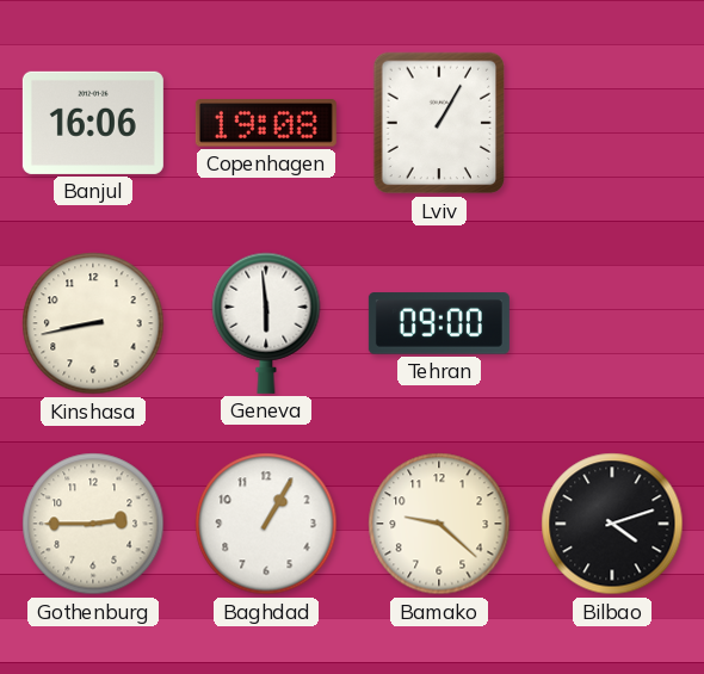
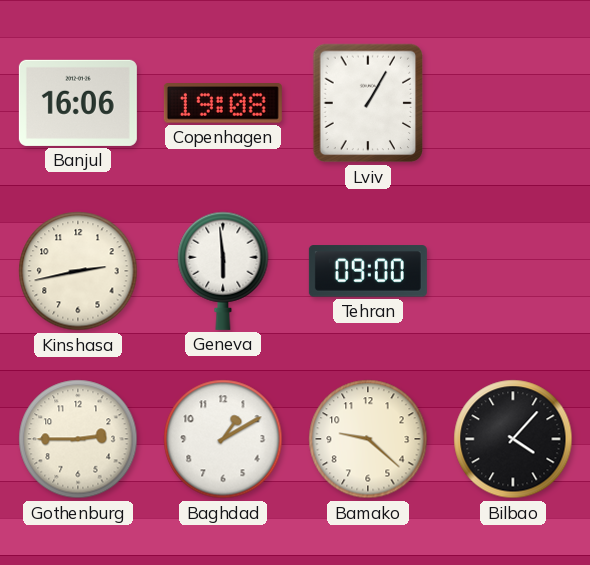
Kinshasa: 8:43 -> 2:43 (78, 271)
Baghdad: 1:05 -> 1:10 (223, 439)
Bilbao: 4:12 -> 4:07 (513, 439)
